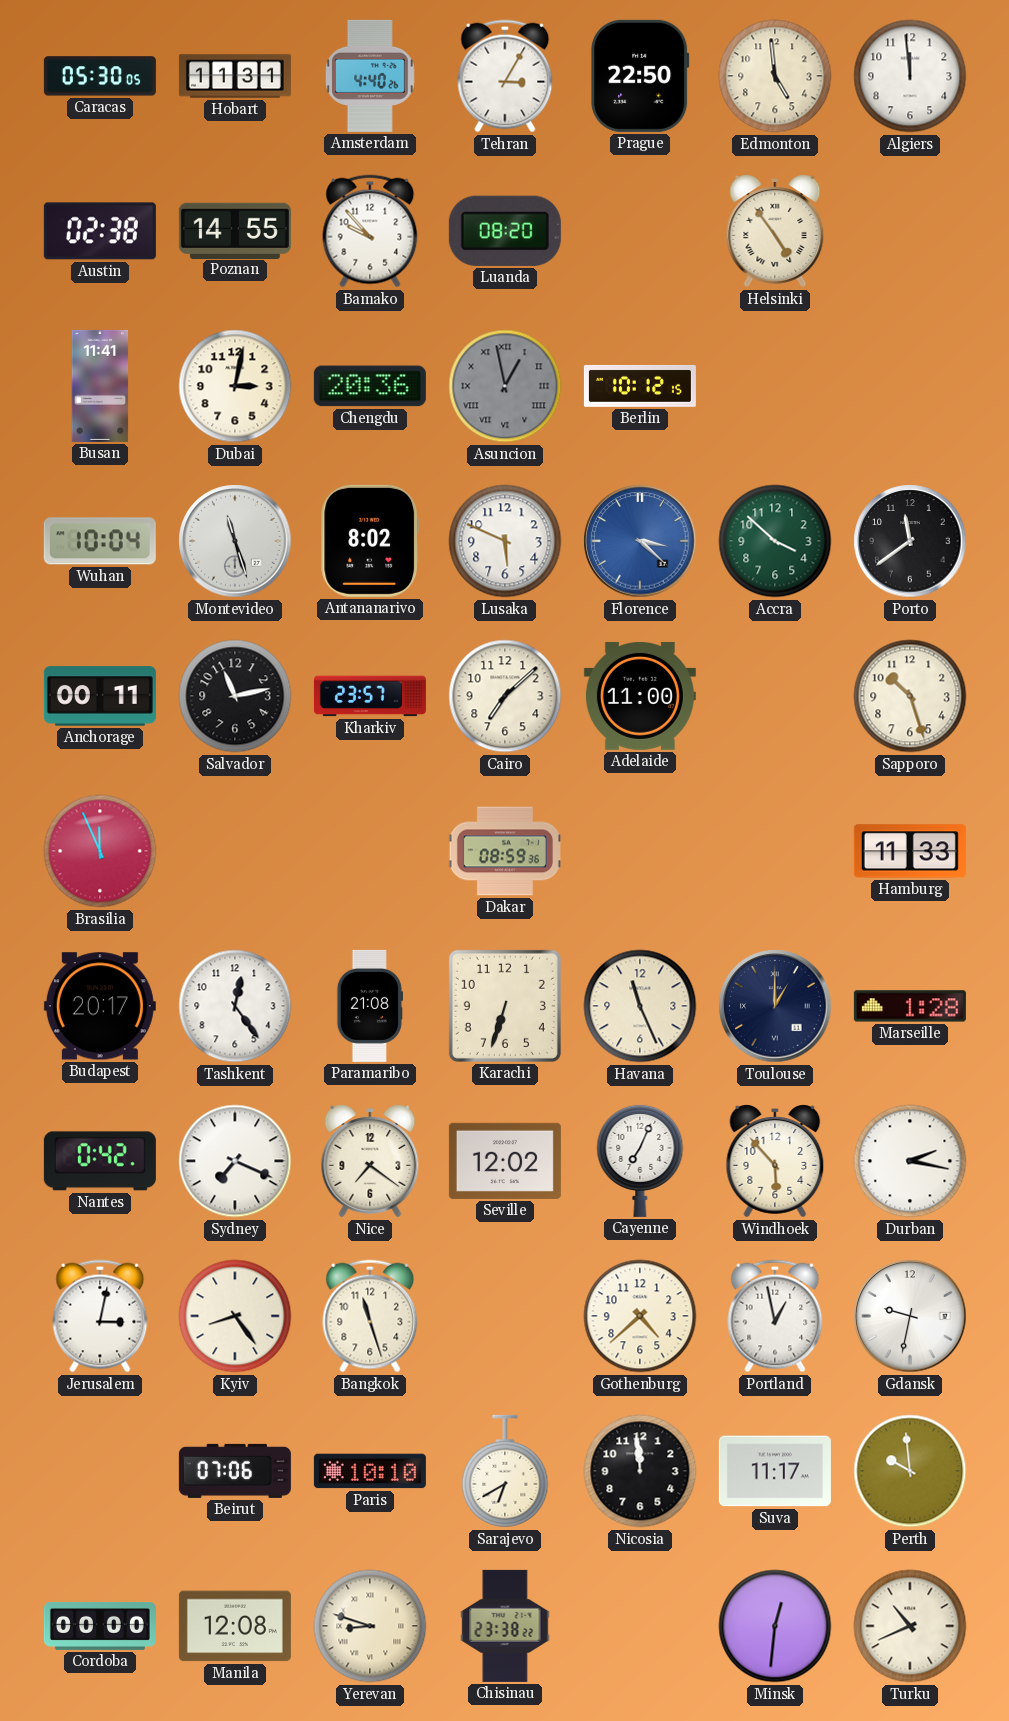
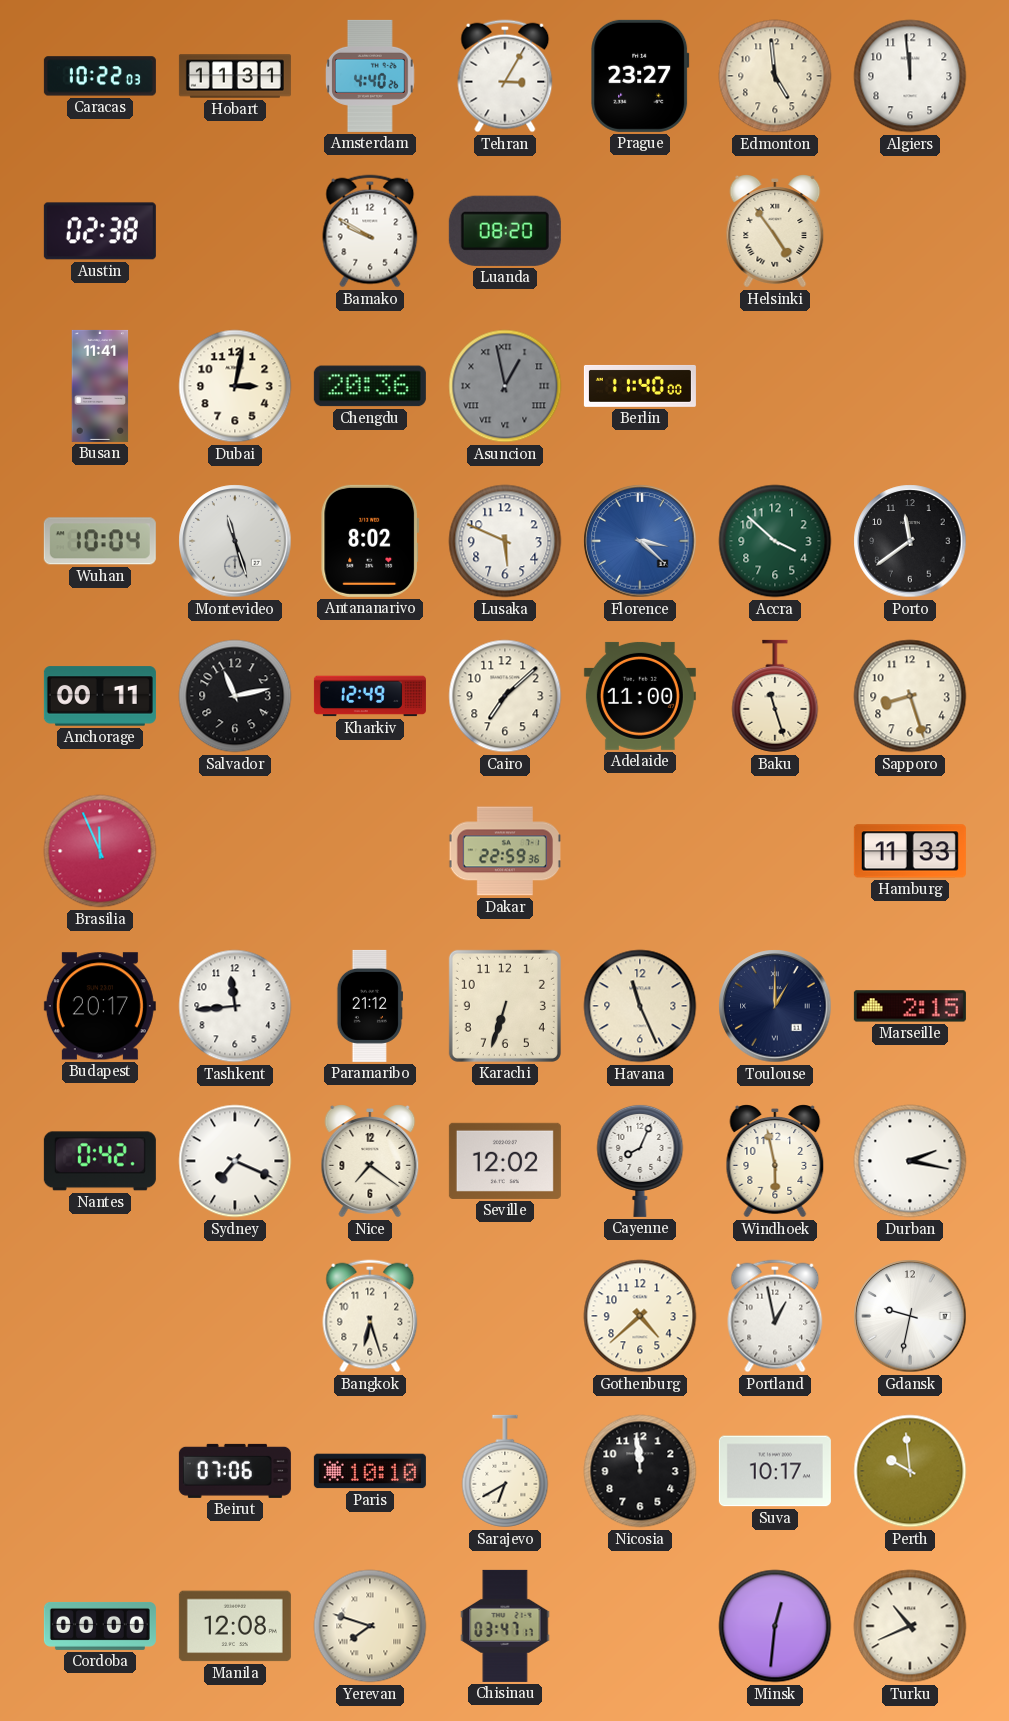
Caracas: 05:30 -> 10:22 (100, 76)
Prague: 22:50 -> 23:27 (640, 76)
Poznan: 14:55 -> none (235, 230)
Bamako: 9:53 -> 9:50 (370, 231)
Berlin: 10:12 -> 11:40 (640, 386)
Kharkiv: 23:57 -> 12:49 (370, 696)
Baku: none -> 11:27 (775, 696)
Sapporo: 10:27 -> 8:27 (910, 696)
Dakar: 08:59 -> 22:59 (504, 851)
Tashkent: 12:24 -> 11:44 (235, 1006)
Paramaribo: 21:08 -> 21:12 (369, 1006)
Marseille: 1:28 -> 2:15 (910, 1006)
Cayenne: 7:04 -> 8:04 (640, 1160)
Windhoek: 5:53 -> 5:58 (775, 1161)
Jerusalem: 3:02 -> none (100, 1316)
Kyiv: 8:24 -> none (235, 1316)
Bangkok: 11:27 -> 6:27 (370, 1316)
Suva: 11:17 -> 10:17 (775, 1471)
Yerevan: 8:48 -> 7:48 (370, 1626)
Chisinau: 23:38 -> 03:47 (505, 1626)
